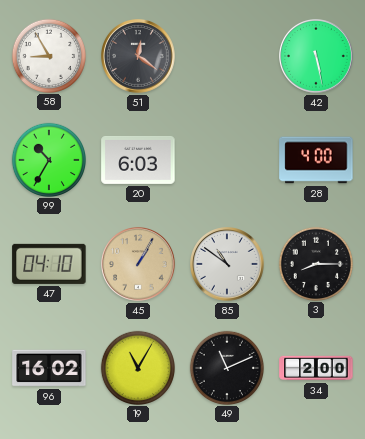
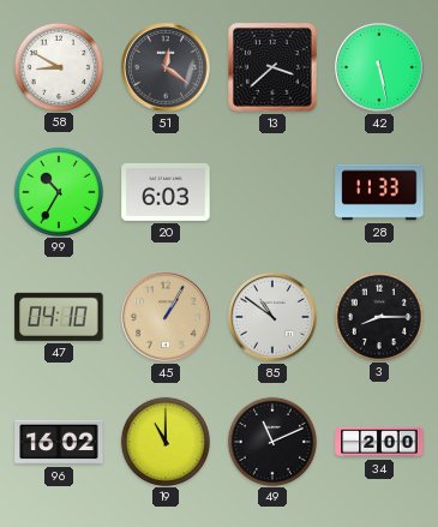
58: 8:55 -> 8:50 (58, 66)
13: none -> 3:38 (272, 67)
28: 4:00 -> 11:33 (379, 192)
19: 11:05 -> 11:00 (164, 441)
